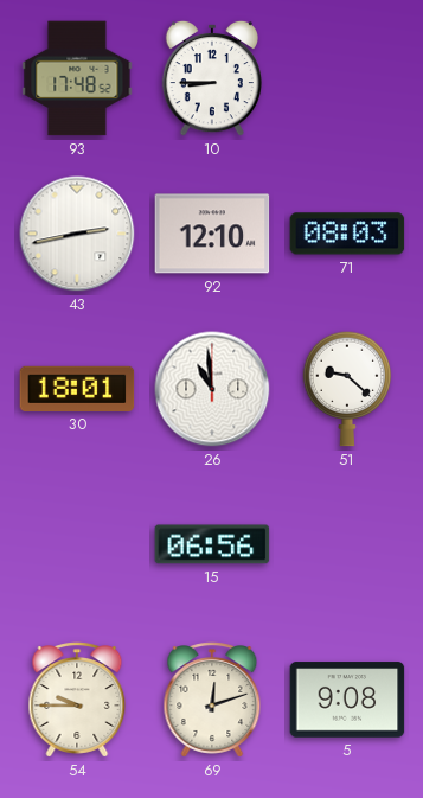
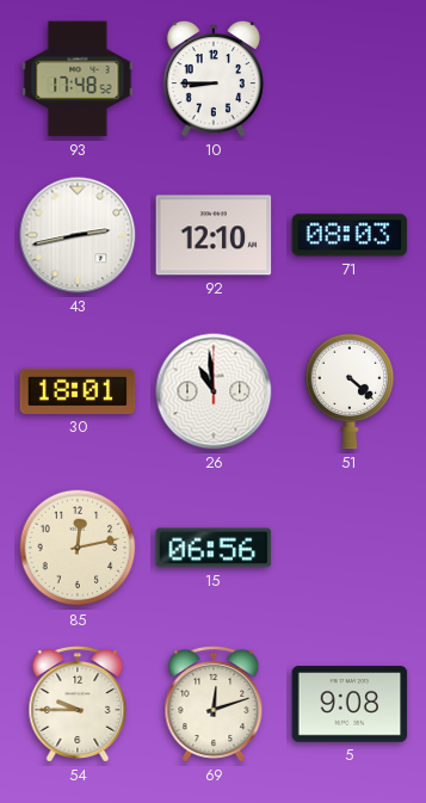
51: 9:22 -> 4:22 (350, 391)
85: none -> 12:13 (78, 548)
